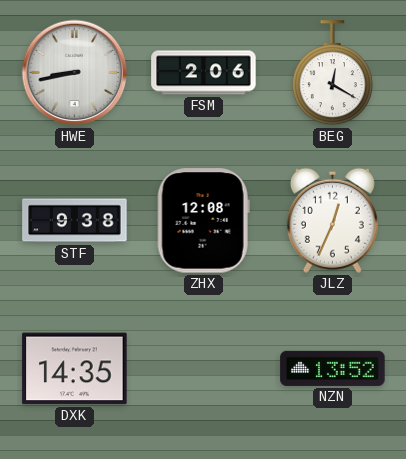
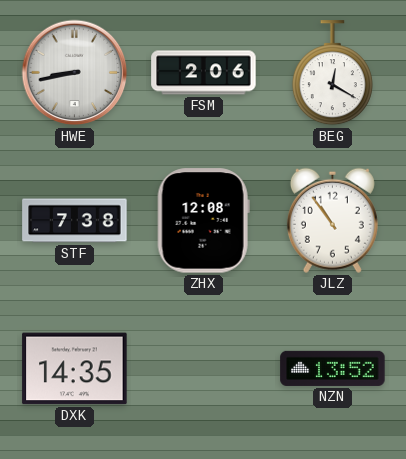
STF: 9:38 -> 7:38 (75, 221)
JLZ: 12:34 -> 10:54 (332, 220)
